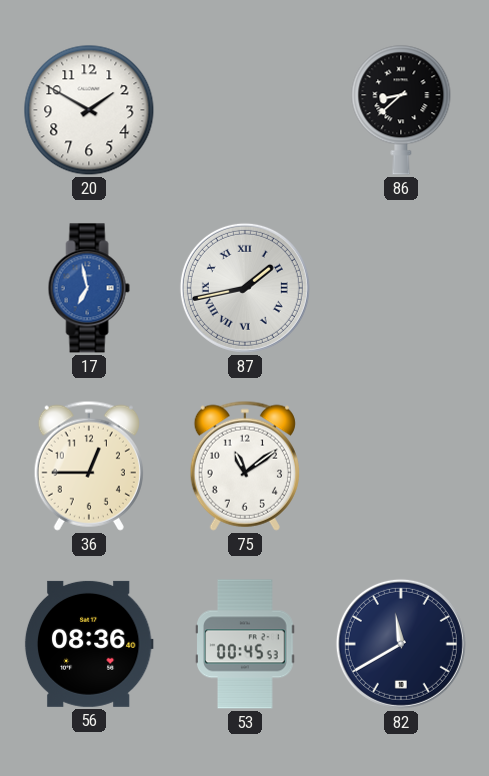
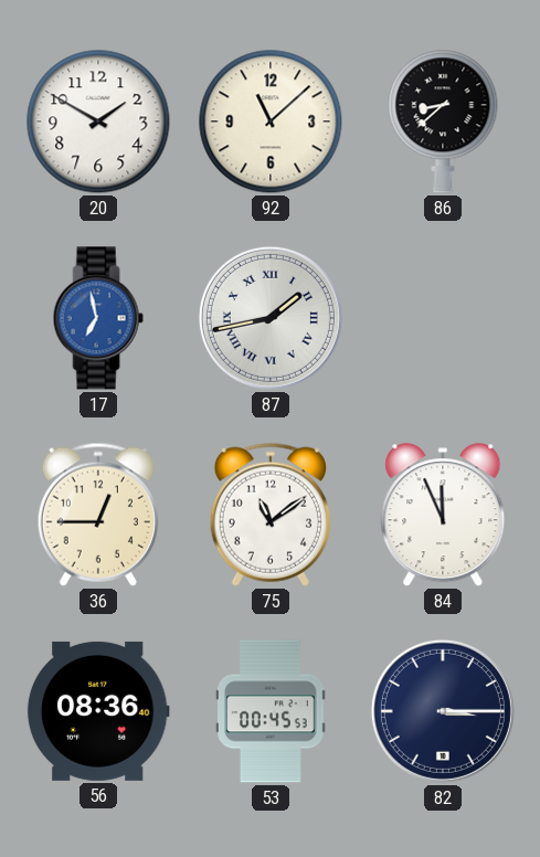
92: none -> 11:08 (271, 121)
84: none -> 11:56 (443, 516)
82: 11:40 -> 3:15 (443, 711)
